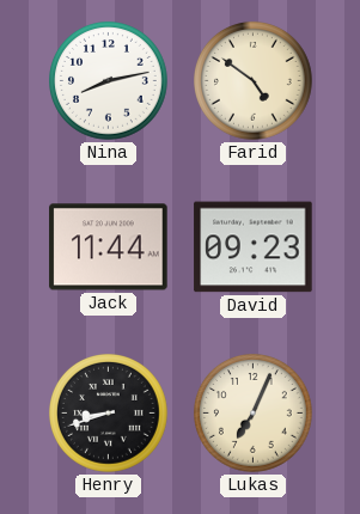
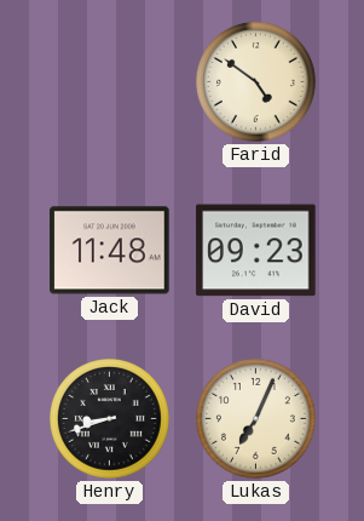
Nina: 8:13 -> none (109, 81)
Jack: 11:44 -> 11:48 (110, 251)
